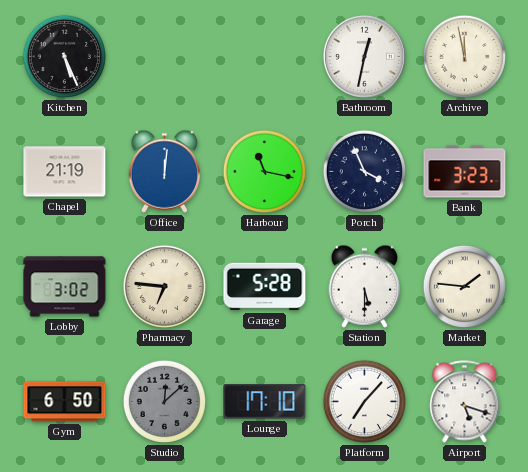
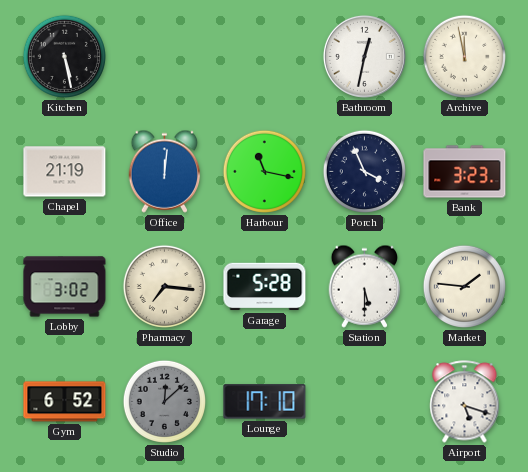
Kitchen: 5:26 -> 5:28 (64, 56)
Pharmacy: 6:46 -> 7:16 (164, 286)
Gym: 6:50 -> 6:52 (65, 402)
Platform: 7:07 -> none (364, 401)
